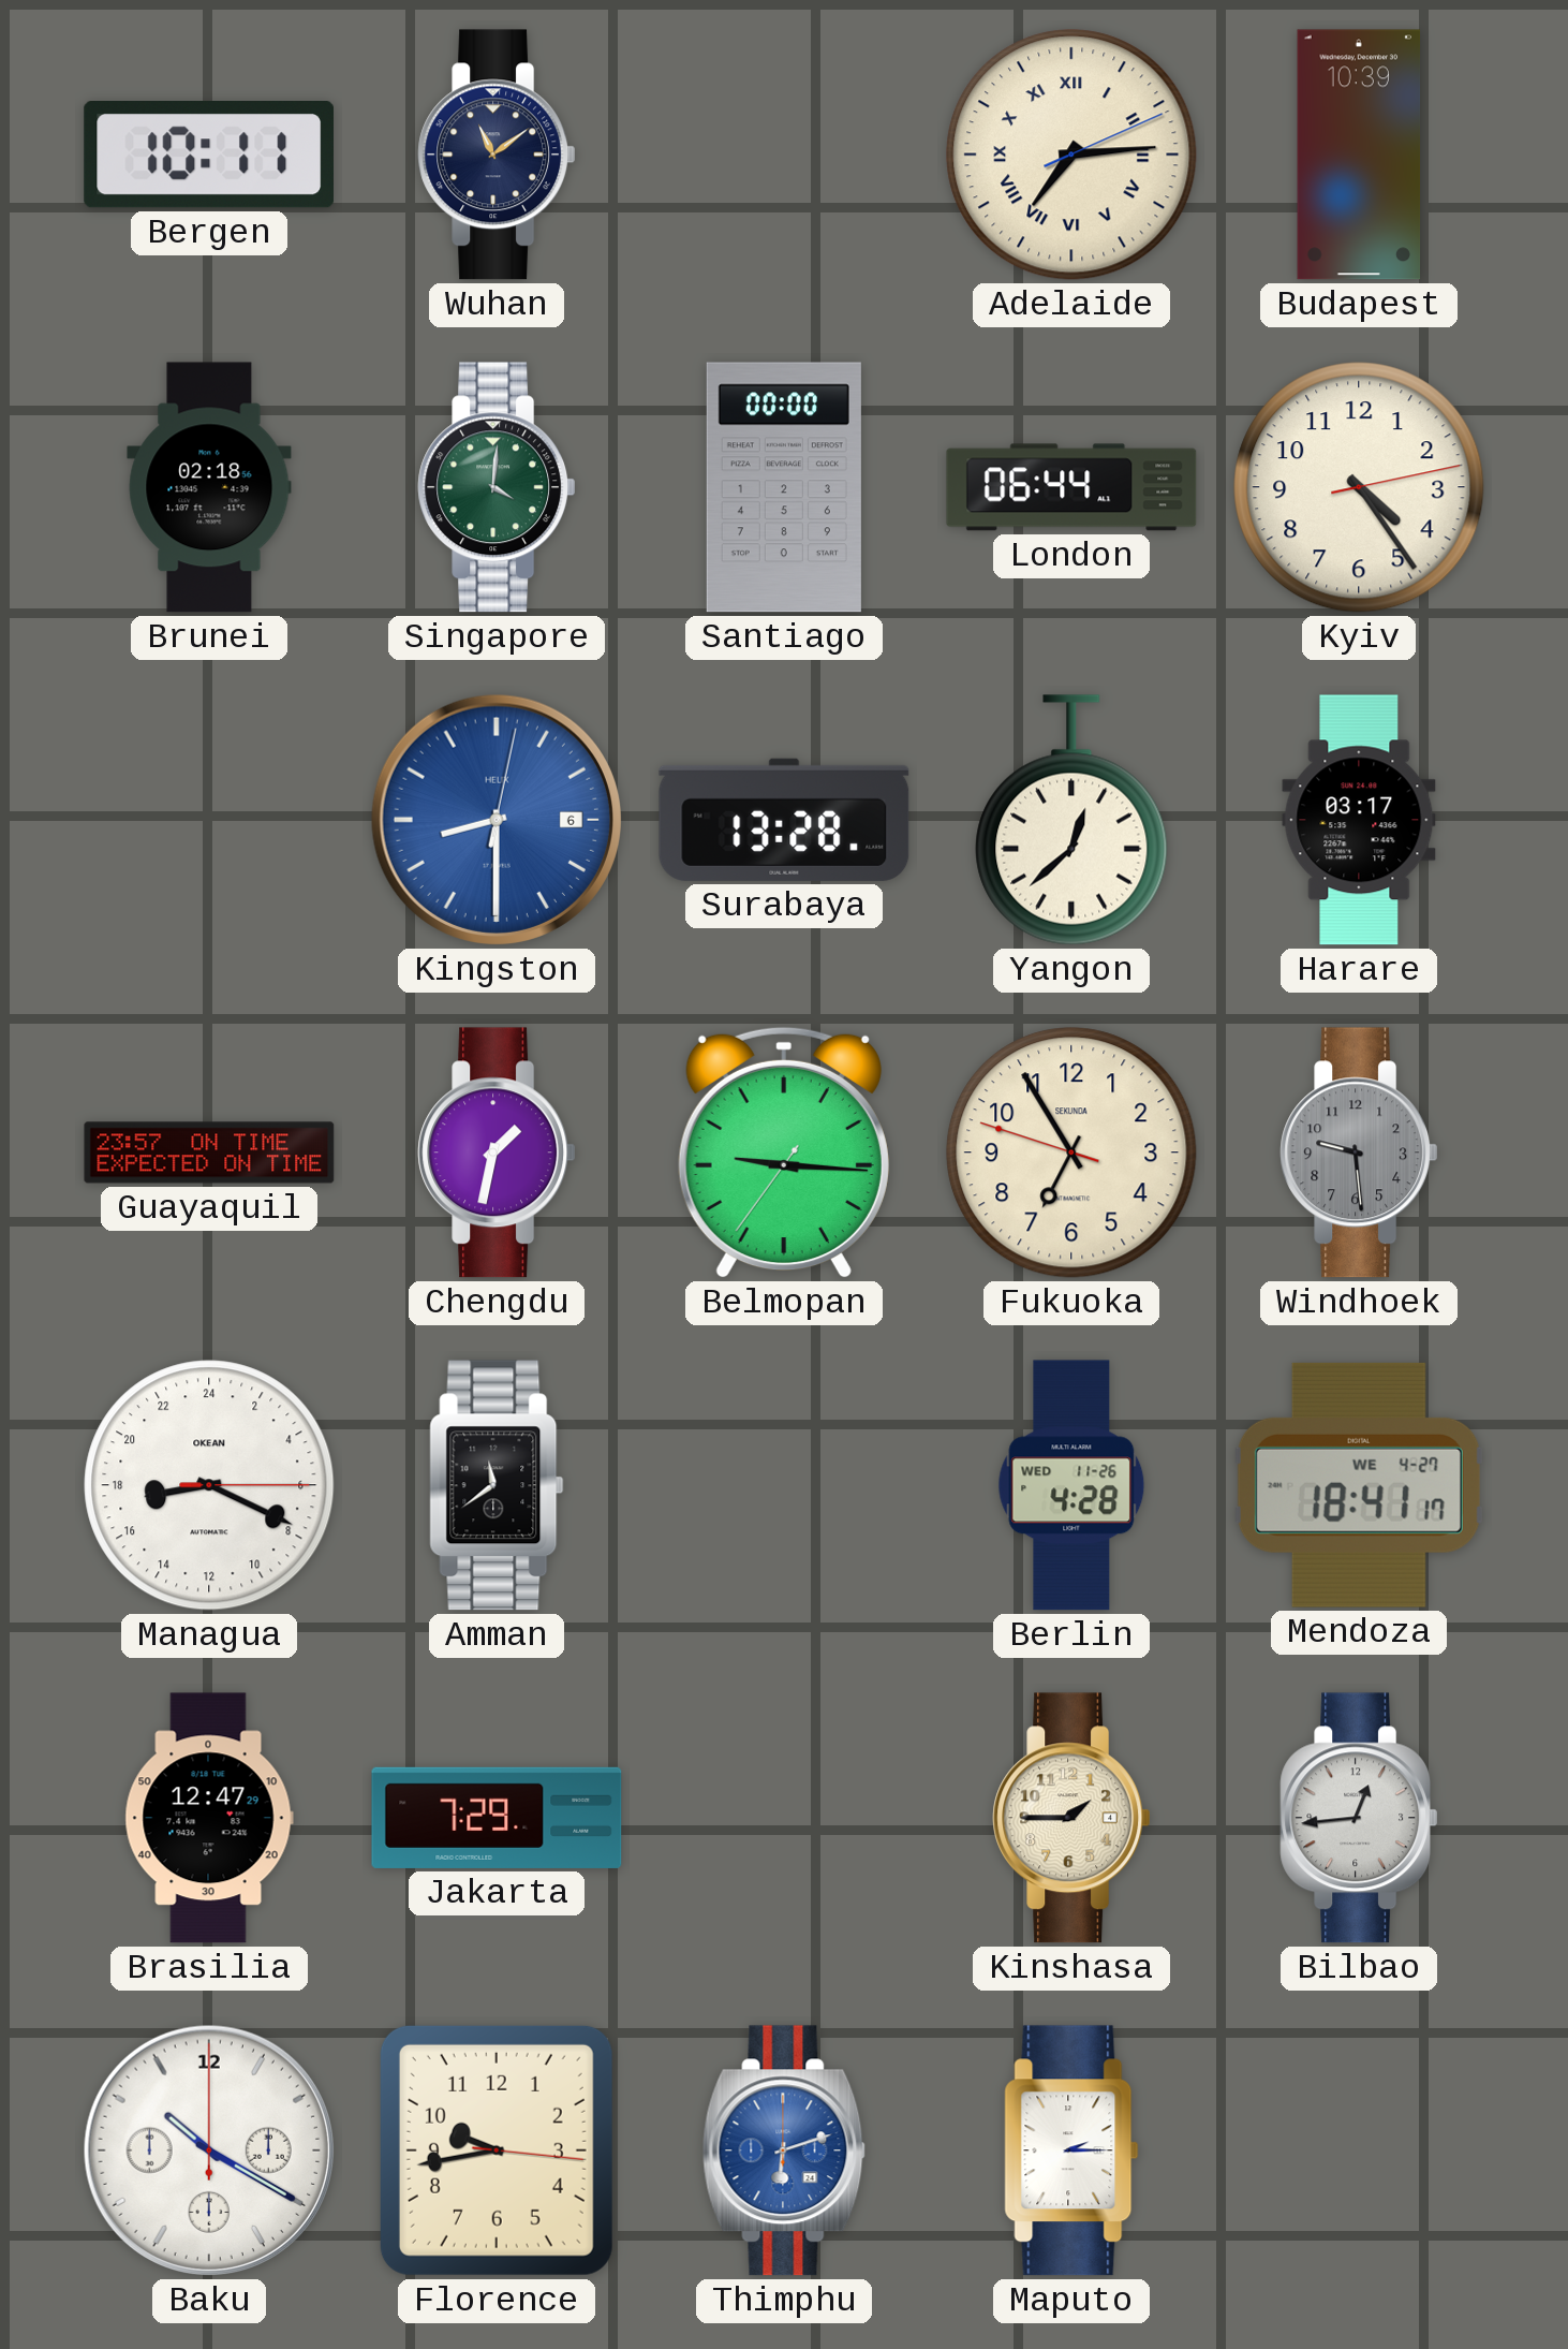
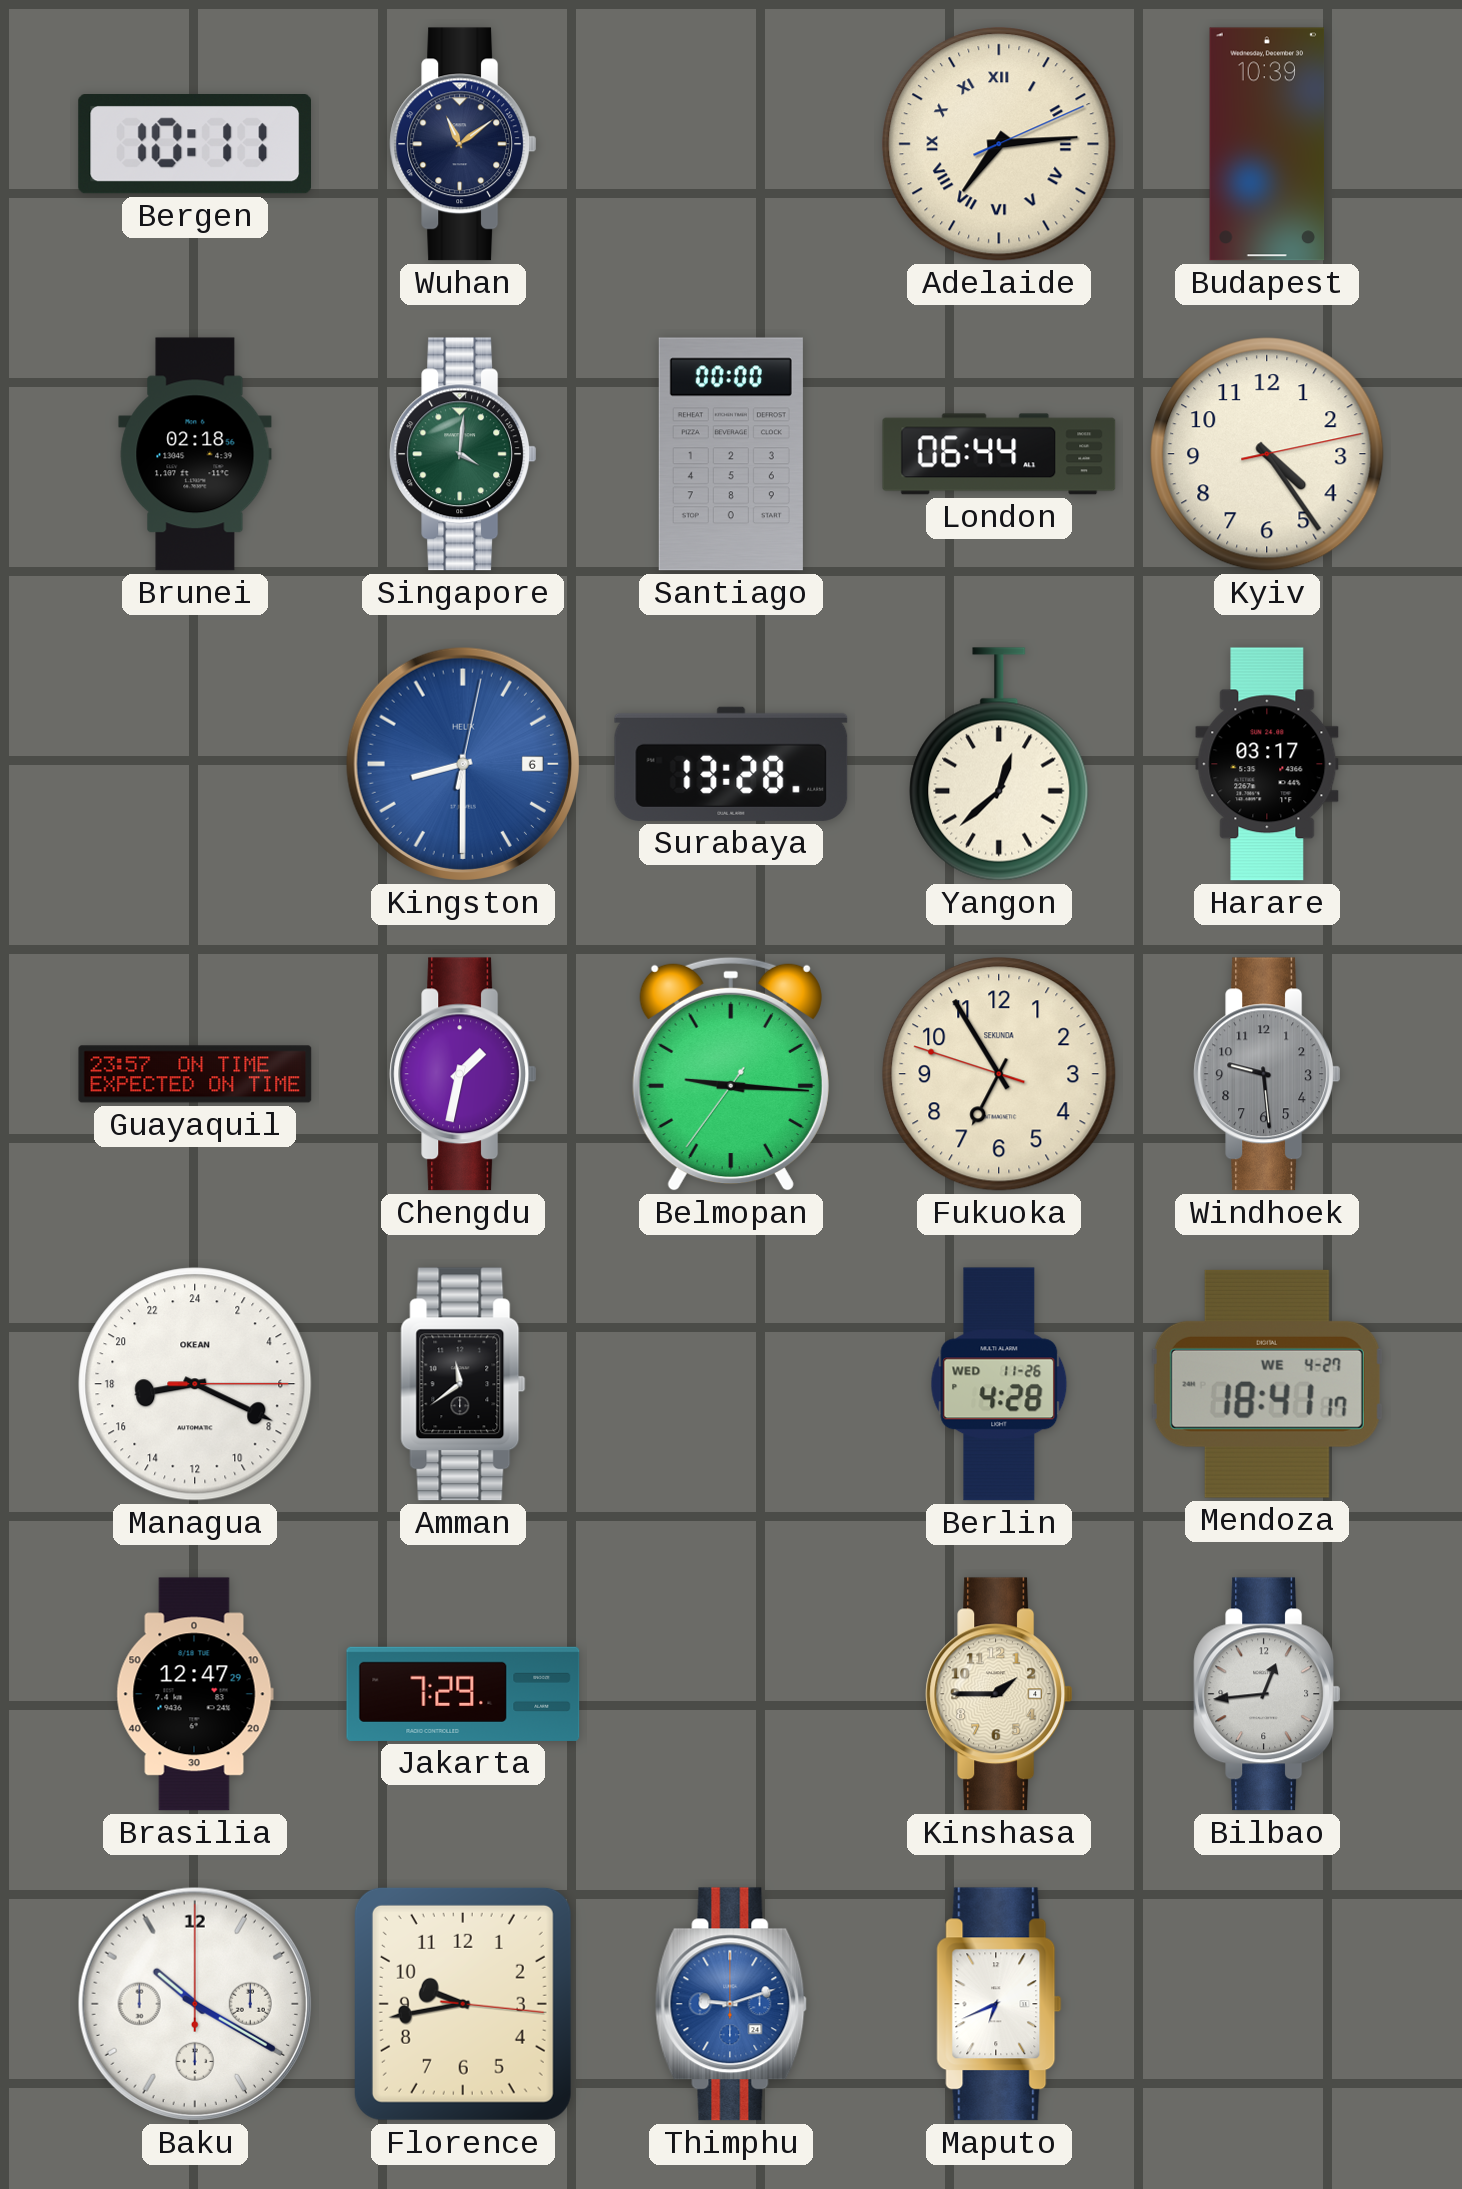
Thimphu: 6:12 -> 9:12 (731, 2004)
Maputo: 2:15 -> 6:41 (999, 2004)
